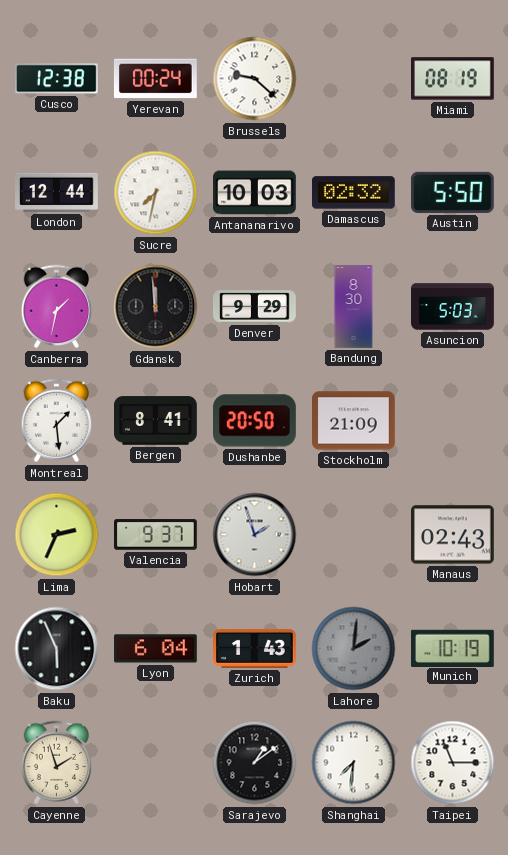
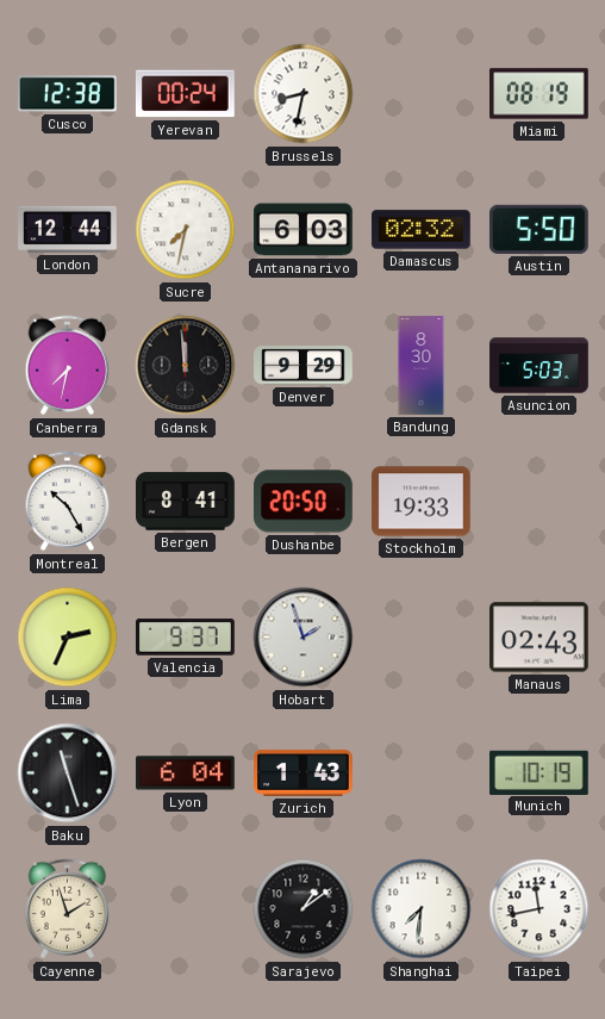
Brussels: 9:22 -> 8:32 (304, 94)
Antananarivo: 10:03 -> 6:03 (304, 230)
Canberra: 1:32 -> 7:32 (68, 366)
Montreal: 1:29 -> 10:25 (68, 502)
Stockholm: 21:09 -> 19:33 (422, 502)
Baku: 5:56 -> 11:27 (68, 773)
Lahore: 2:01 -> none (354, 649)
Taipei: 11:15 -> 11:43 (539, 909)
